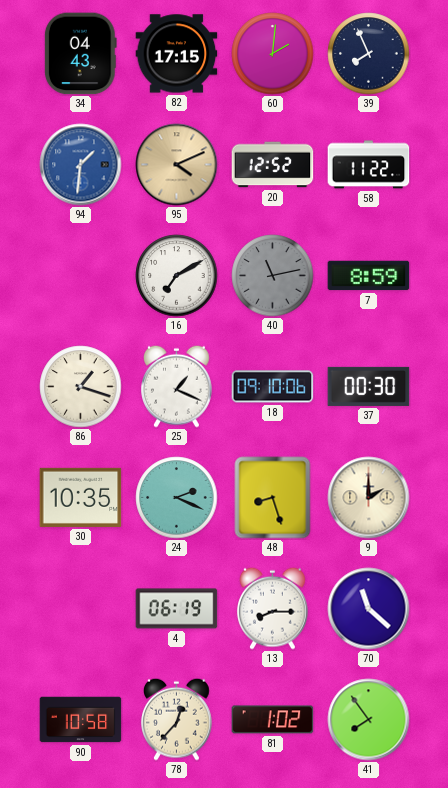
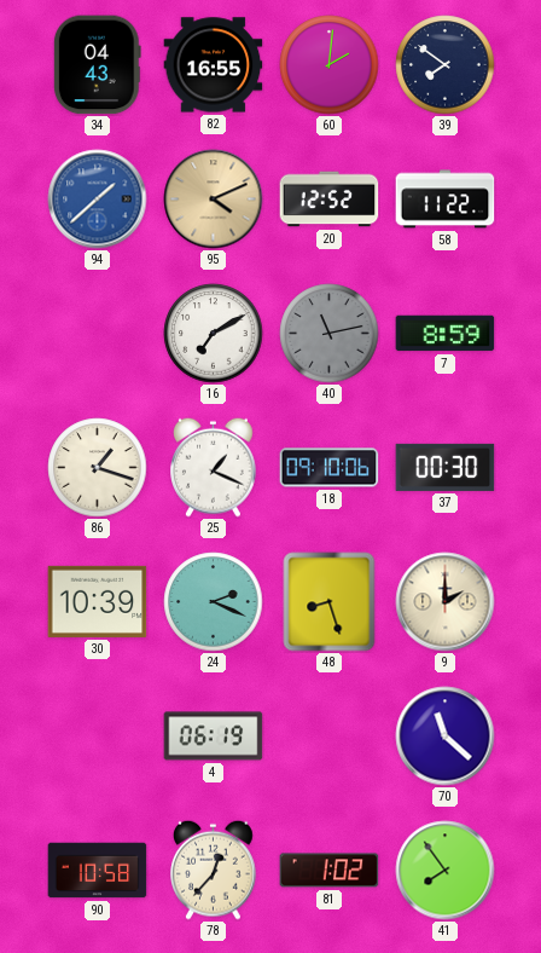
82: 17:15 -> 16:55 (214, 65)
39: 7:56 -> 7:51 (446, 65)
94: 1:31 -> 1:38 (98, 200)
30: 10:35 -> 10:39 (98, 601)
13: 8:15 -> none (273, 608)
